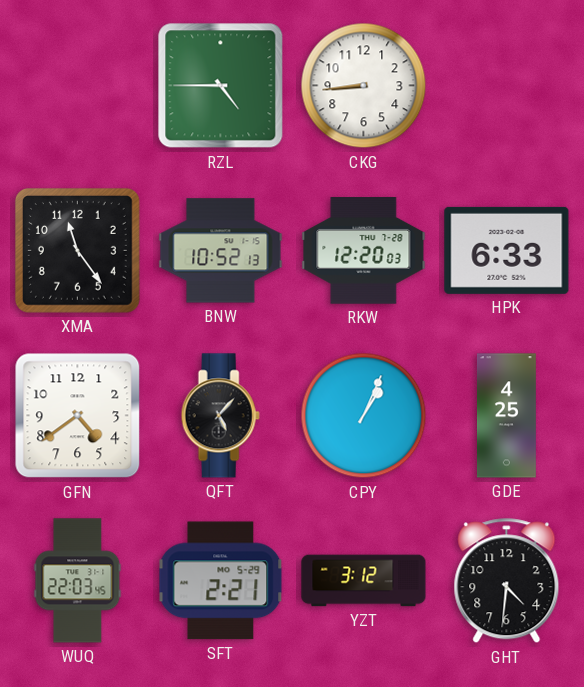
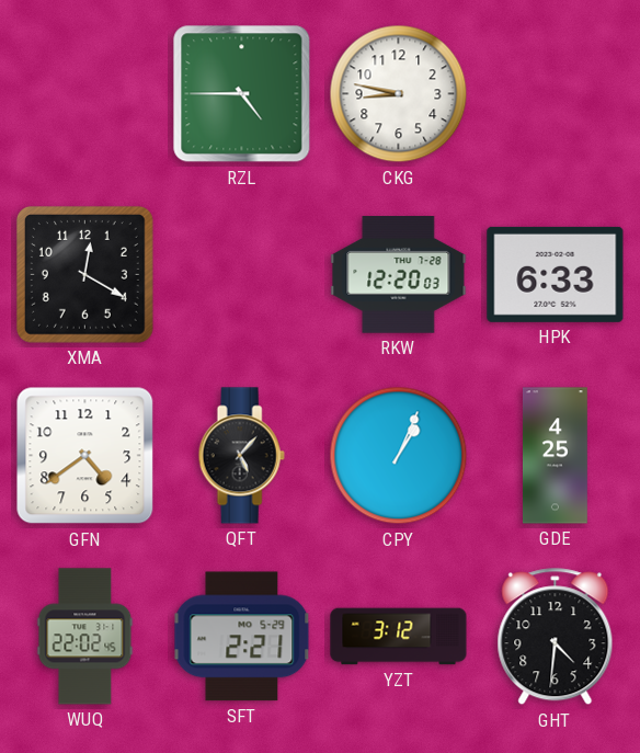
CKG: 8:44 -> 8:47 (399, 94)
XMA: 11:24 -> 12:20 (84, 274)
BNW: 10:52 -> none (221, 251)
WUQ: 22:03 -> 22:02 (85, 637)
